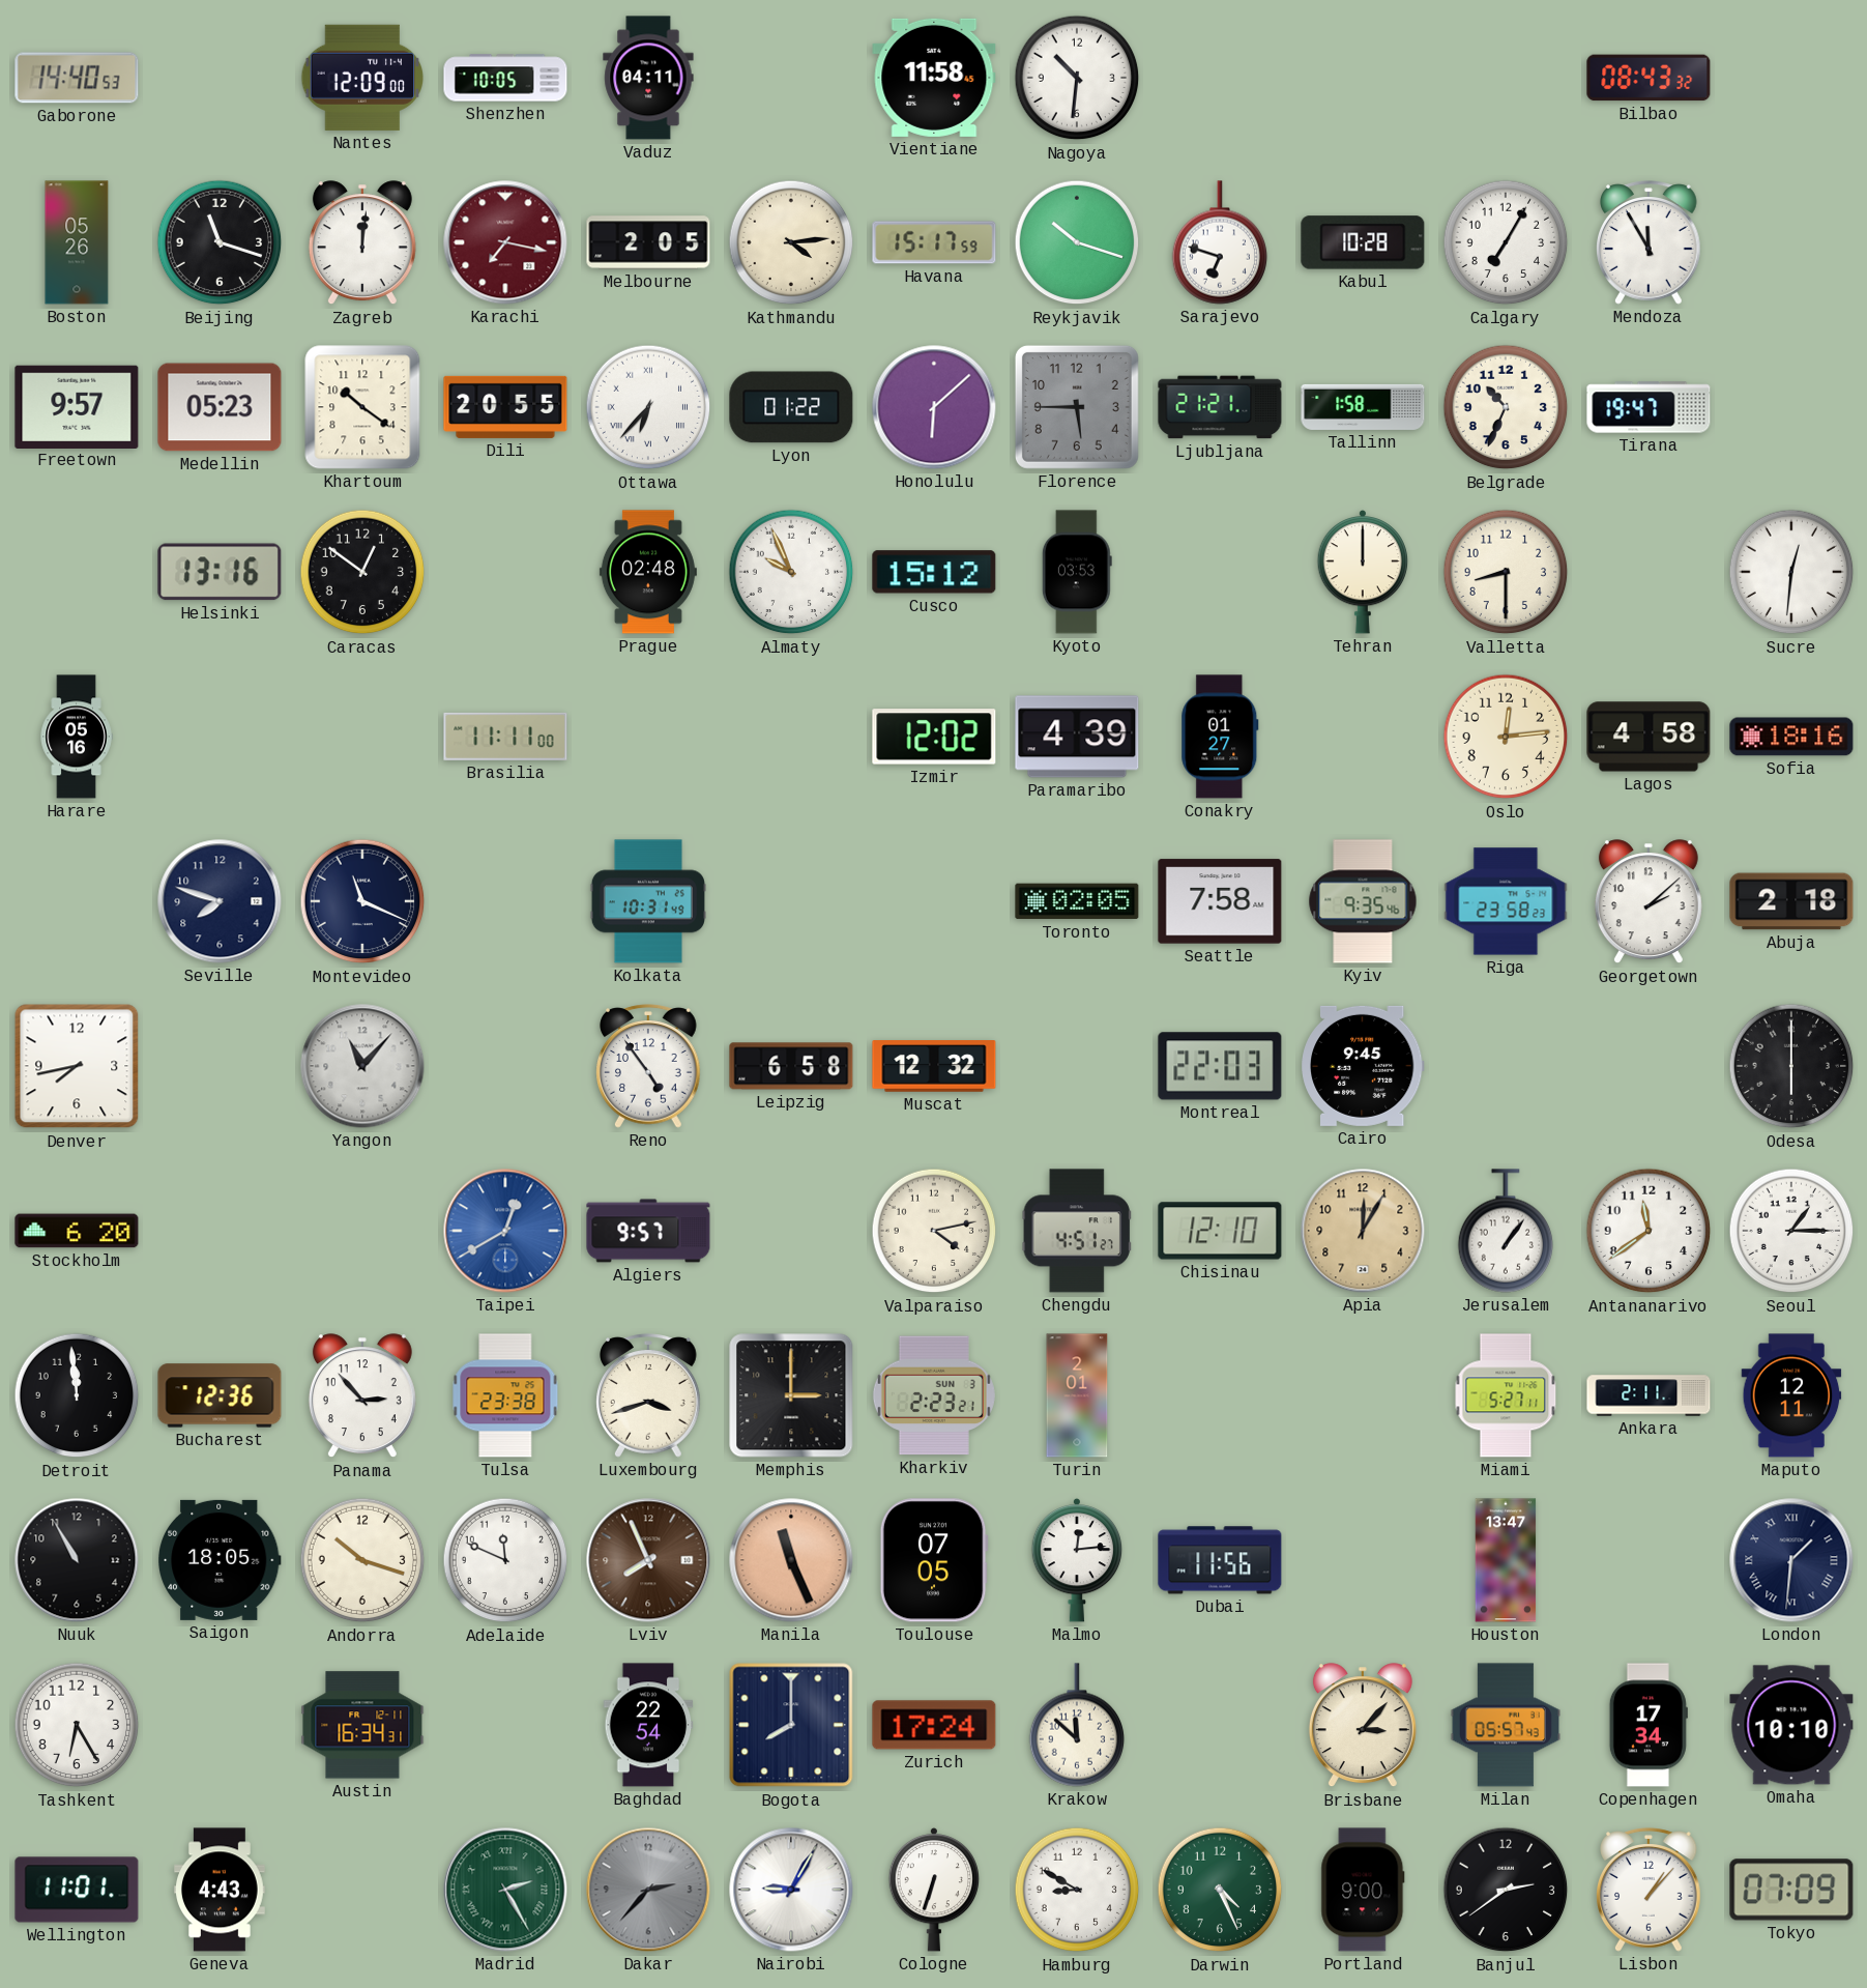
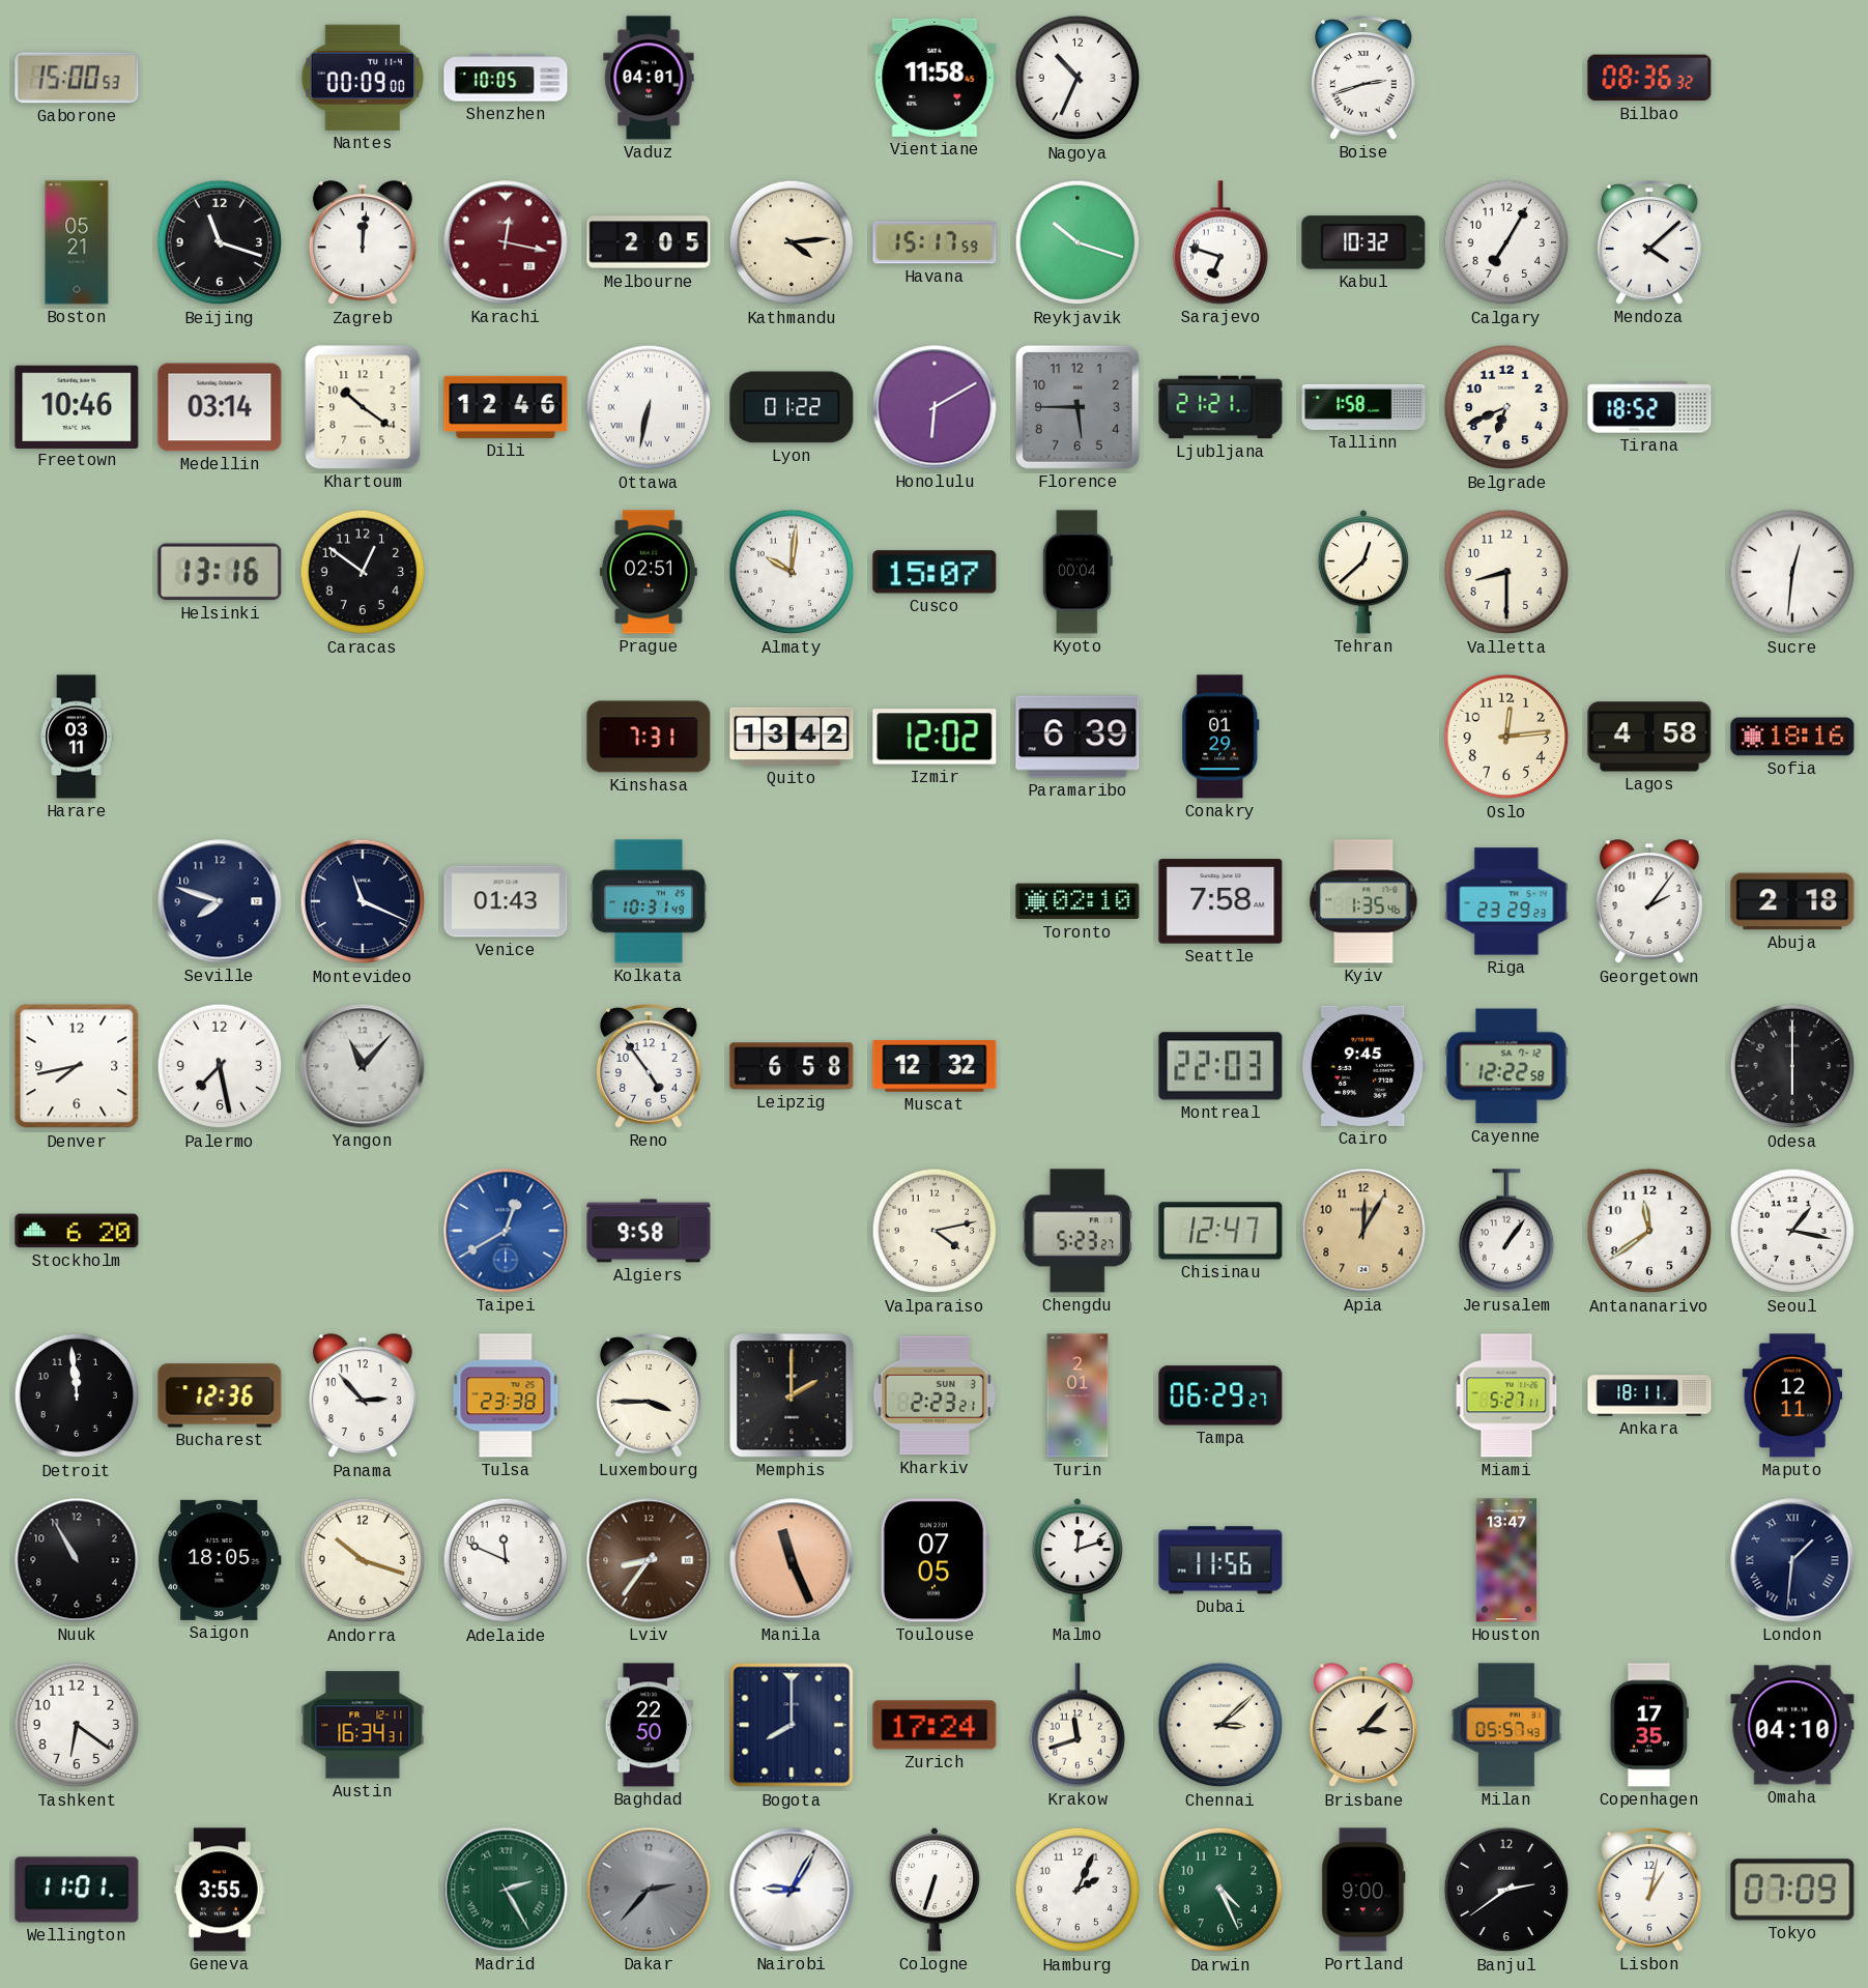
Gaborone: 14:40 -> 15:00 (77, 78)
Nantes: 12:09 -> 00:09 (363, 78)
Vaduz: 04:11 -> 04:01 (649, 78)
Nagoya: 10:31 -> 10:34 (1077, 78)
Boise: none -> 2:42 (1364, 78)
Bilbao: 08:43 -> 08:36 (1649, 78)
Boston: 05:26 -> 05:21 (77, 242)
Karachi: 7:17 -> 12:17 (506, 242)
Kabul: 10:28 -> 10:32 (1363, 242)
Mendoza: 11:55 -> 4:08 (1650, 242)
Freetown: 9:57 -> 10:46 (77, 406)
Medellin: 05:23 -> 03:14 (220, 407)
Dili: 20:55 -> 12:46 (506, 407)
Ottawa: 6:37 -> 6:32 (649, 407)
Honolulu: 6:08 -> 6:10 (935, 407)
Belgrade: 10:34 -> 6:41 (1506, 407)
Tirana: 19:47 -> 18:52 (1649, 407)
Prague: 02:48 -> 02:51 (649, 572)
Almaty: 9:56 -> 10:01 (792, 572)
Cusco: 15:12 -> 15:07 (935, 572)
Kyoto: 03:53 -> 00:04 (1077, 572)
Tehran: 12:00 -> 12:38 (1363, 572)
Harare: 05:16 -> 03:11 (77, 737)
Brasilia: 11:11 -> none (505, 737)
Kinshasa: none -> 7:31 (649, 737)
Quito: none -> 13:42 (792, 737)
Paramaribo: 4:39 -> 6:39 (1077, 737)
Conakry: 01:27 -> 01:29 (1220, 737)
Venice: none -> 01:43 (506, 901)
Toronto: 02:05 -> 02:10 (1077, 901)
Kyiv: 9:35 -> 1:35 (1363, 901)
Riga: 23:58 -> 23:29 (1506, 901)
Georgetown: 2:08 -> 2:06 (1649, 902)
Palermo: none -> 7:28 (220, 1066)
Cayenne: none -> 12:22 (1506, 1066)
Algiers: 9:57 -> 9:58 (649, 1231)
Chengdu: 4:51 -> 5:23 (1077, 1231)
Chisinau: 12:10 -> 12:47 (1220, 1231)
Seoul: 1:15 -> 1:17 (1792, 1231)
Luxembourg: 3:42 -> 3:45 (650, 1395)
Memphis: 3:00 -> 2:00 (792, 1395)
Tampa: none -> 06:29 (1220, 1395)
Ankara: 2:11 -> 18:11 (1649, 1395)
Lviv: 7:56 -> 8:36 (649, 1560)
Malmo: 12:14 -> 12:12 (1077, 1560)
Tashkent: 6:25 -> 6:21 (77, 1725)
Baghdad: 22:54 -> 22:50 (649, 1725)
Krakow: 11:52 -> 11:42 (1077, 1725)
Chennai: none -> 3:08 (1220, 1725)
Copenhagen: 17:34 -> 17:35 (1649, 1725)
Omaha: 10:10 -> 04:10 (1792, 1725)
Geneva: 4:43 -> 3:55 (221, 1890)
Hamburg: 8:50 -> 2:04 (1077, 1890)
Lisbon: 1:07 -> 1:02 (1650, 1890)
